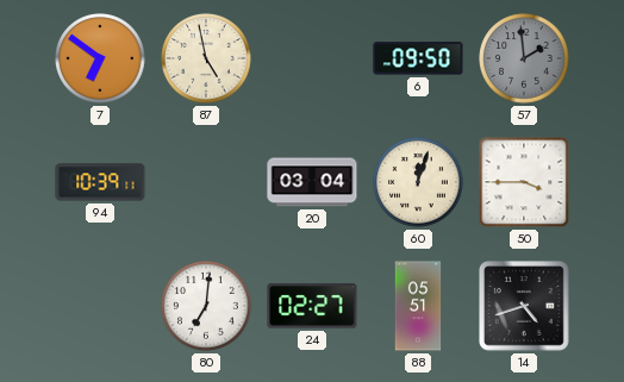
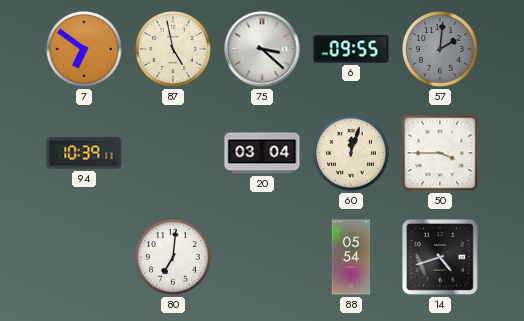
75: none -> 3:22 (262, 49)
6: 09:50 -> 09:55 (351, 49)
57: 1:59 -> 2:01 (440, 49)
24: 02:27 -> none (312, 306)
88: 05:51 -> 05:54 (351, 257)
